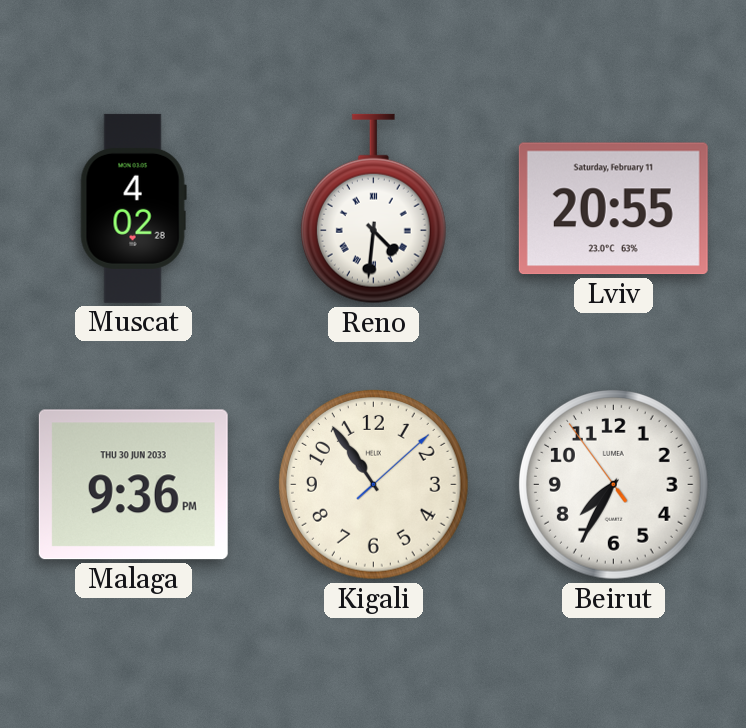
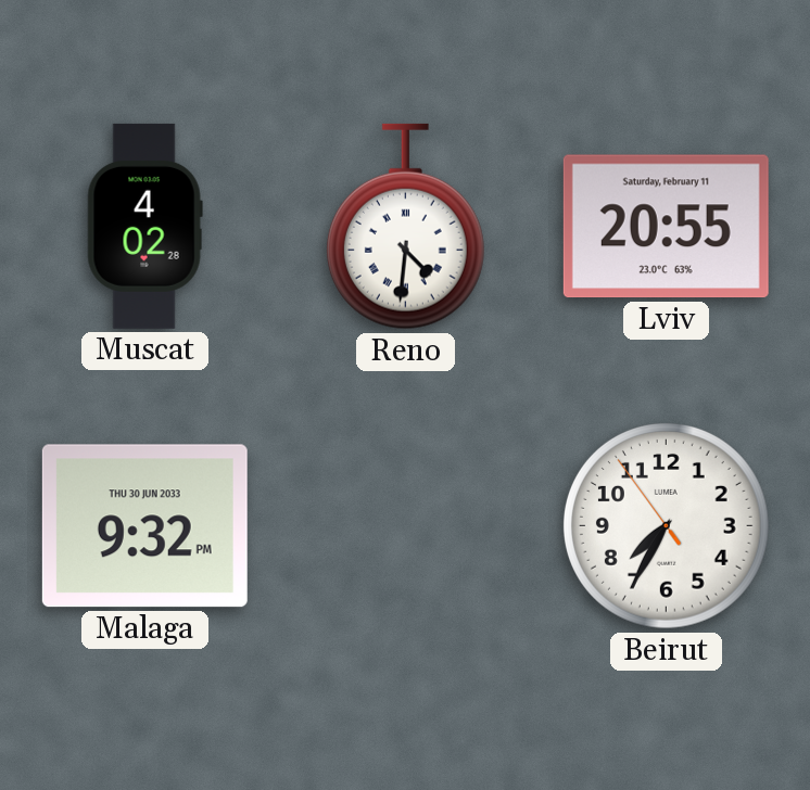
Malaga: 9:36 -> 9:32 (144, 526)
Kigali: 10:54 -> none (373, 484)
